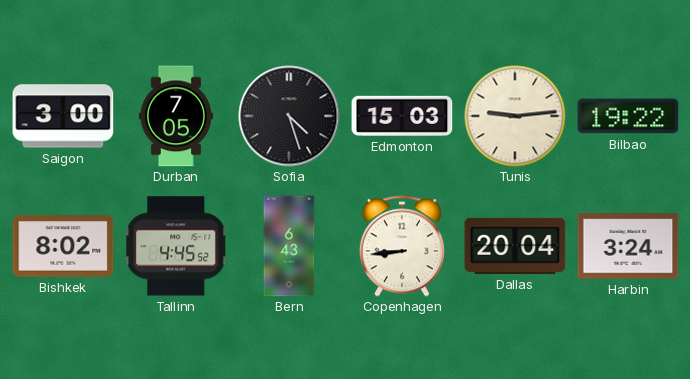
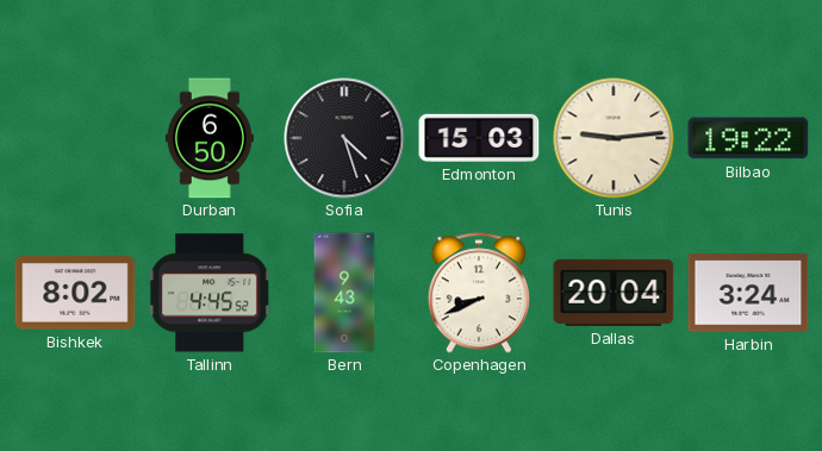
Saigon: 3:00 -> none (63, 116)
Durban: 7:05 -> 6:50 (210, 138)
Bern: 6:43 -> 9:43 (344, 293)
Copenhagen: 8:44 -> 8:41 (479, 293)
